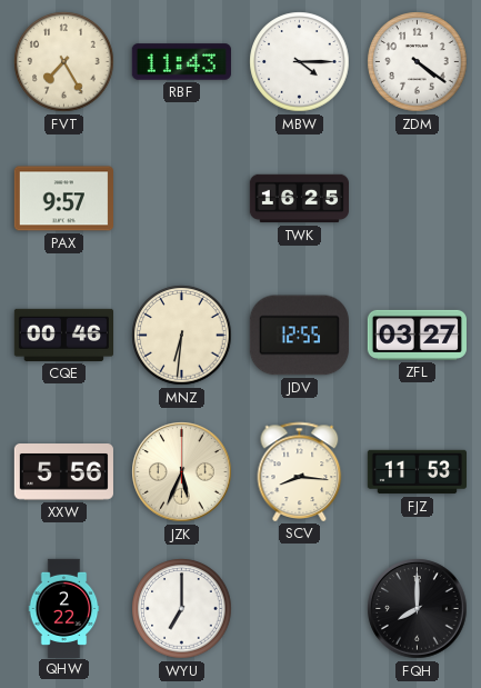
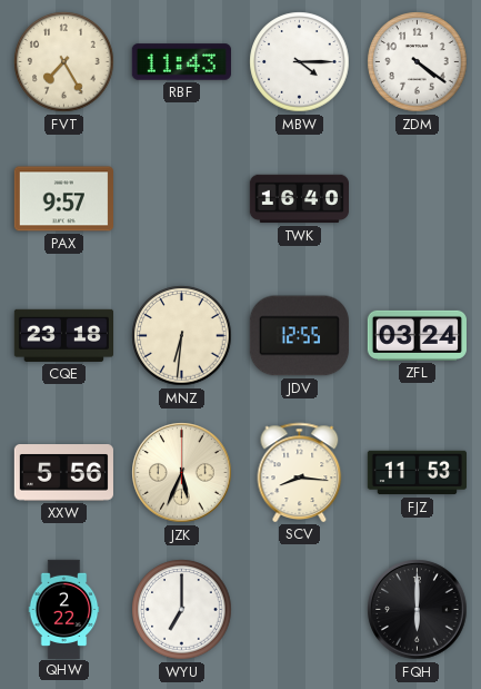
TWK: 16:25 -> 16:40 (299, 199)
CQE: 00:46 -> 23:18 (63, 335)
ZFL: 03:27 -> 03:24 (417, 335)
FQH: 8:00 -> 6:00 (418, 610)
